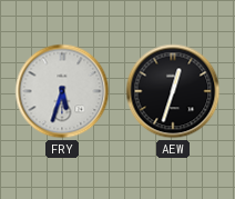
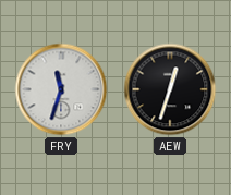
FRY: 5:33 -> 11:33 (61, 89)
